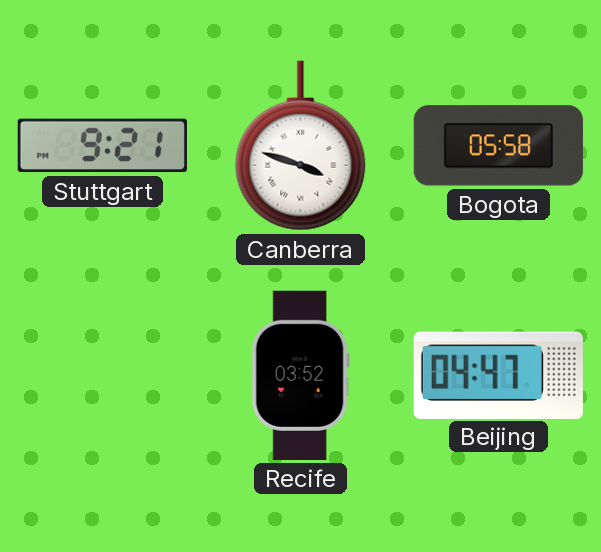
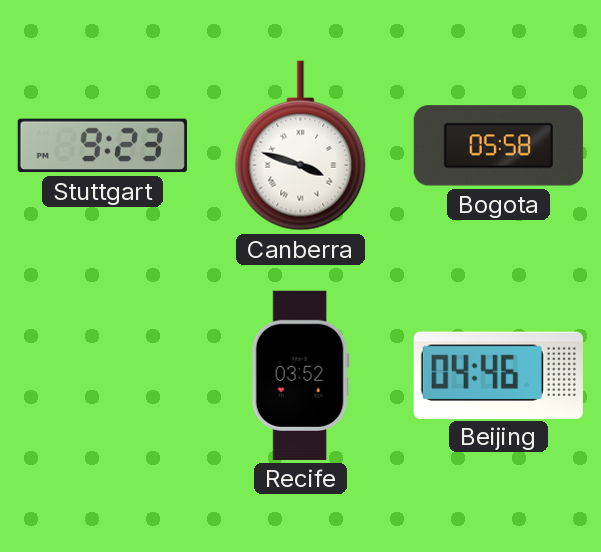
Stuttgart: 9:21 -> 9:23 (102, 146)
Beijing: 04:47 -> 04:46 (498, 375)
